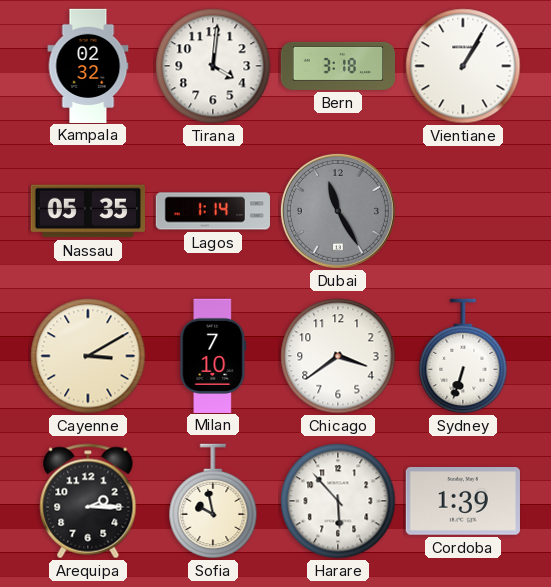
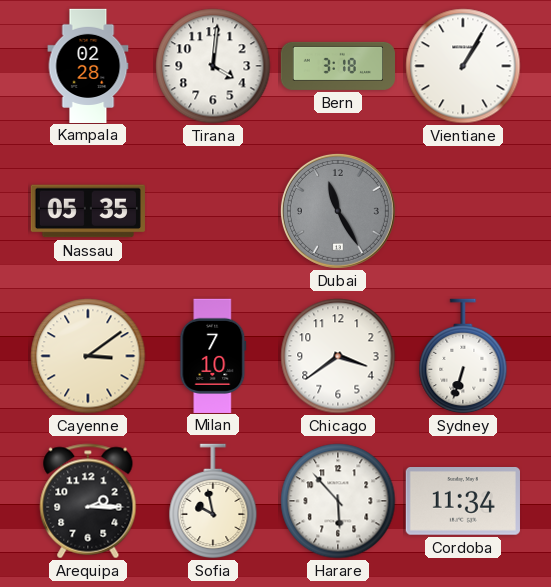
Kampala: 02:32 -> 02:28 (88, 65)
Lagos: 1:14 -> none (212, 211)
Cayenne: 3:10 -> 3:09 (88, 356)
Cordoba: 1:39 -> 11:34 (463, 502)
